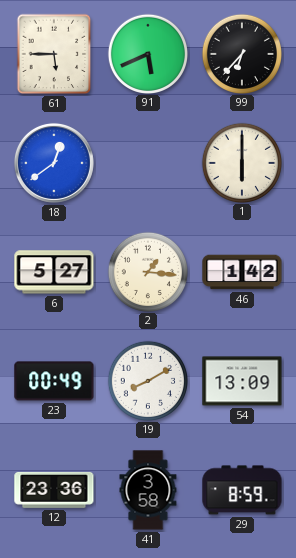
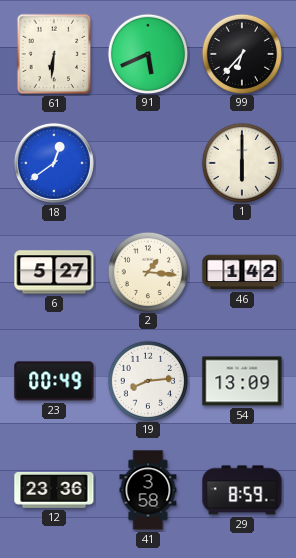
61: 5:45 -> 6:31 (54, 54)
19: 8:10 -> 8:14 (147, 380)
